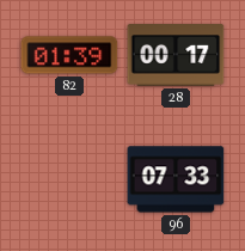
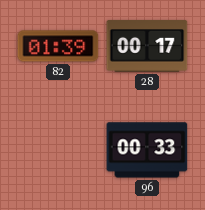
96: 07:33 -> 00:33 (147, 150)
